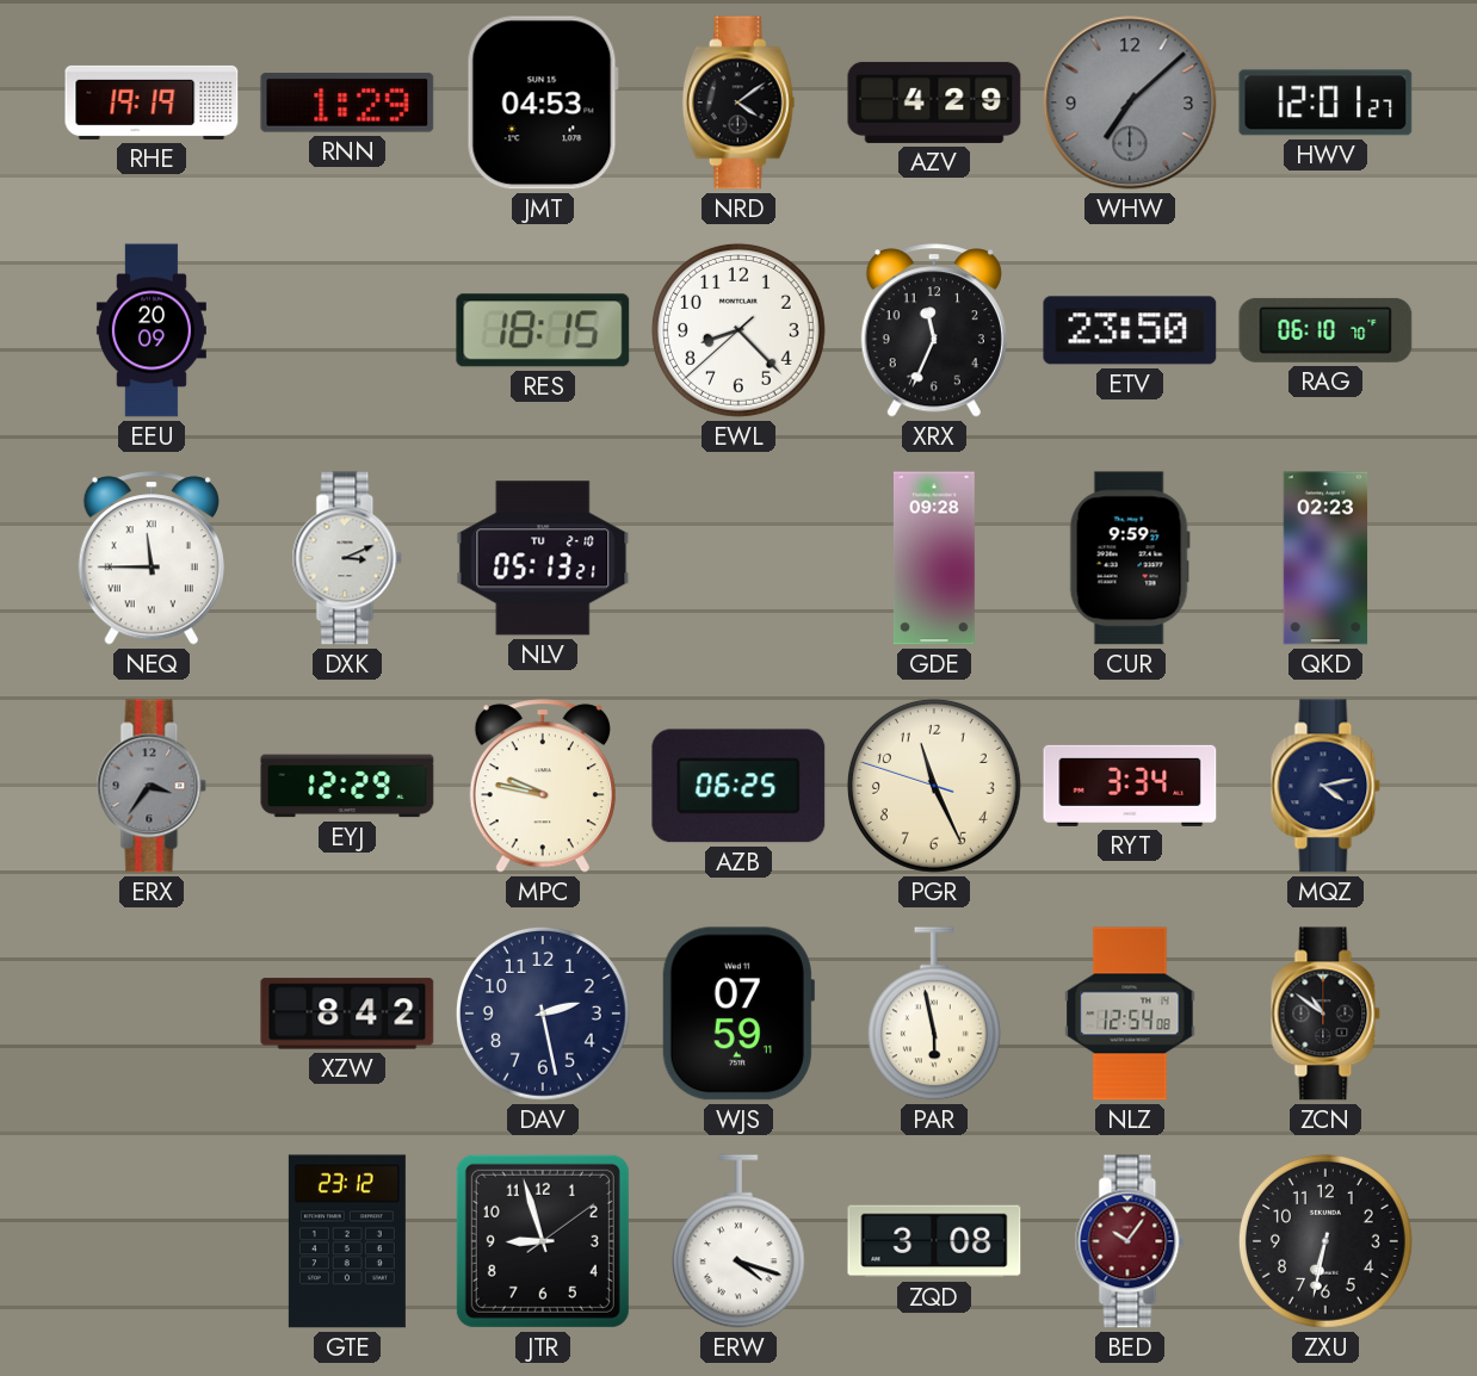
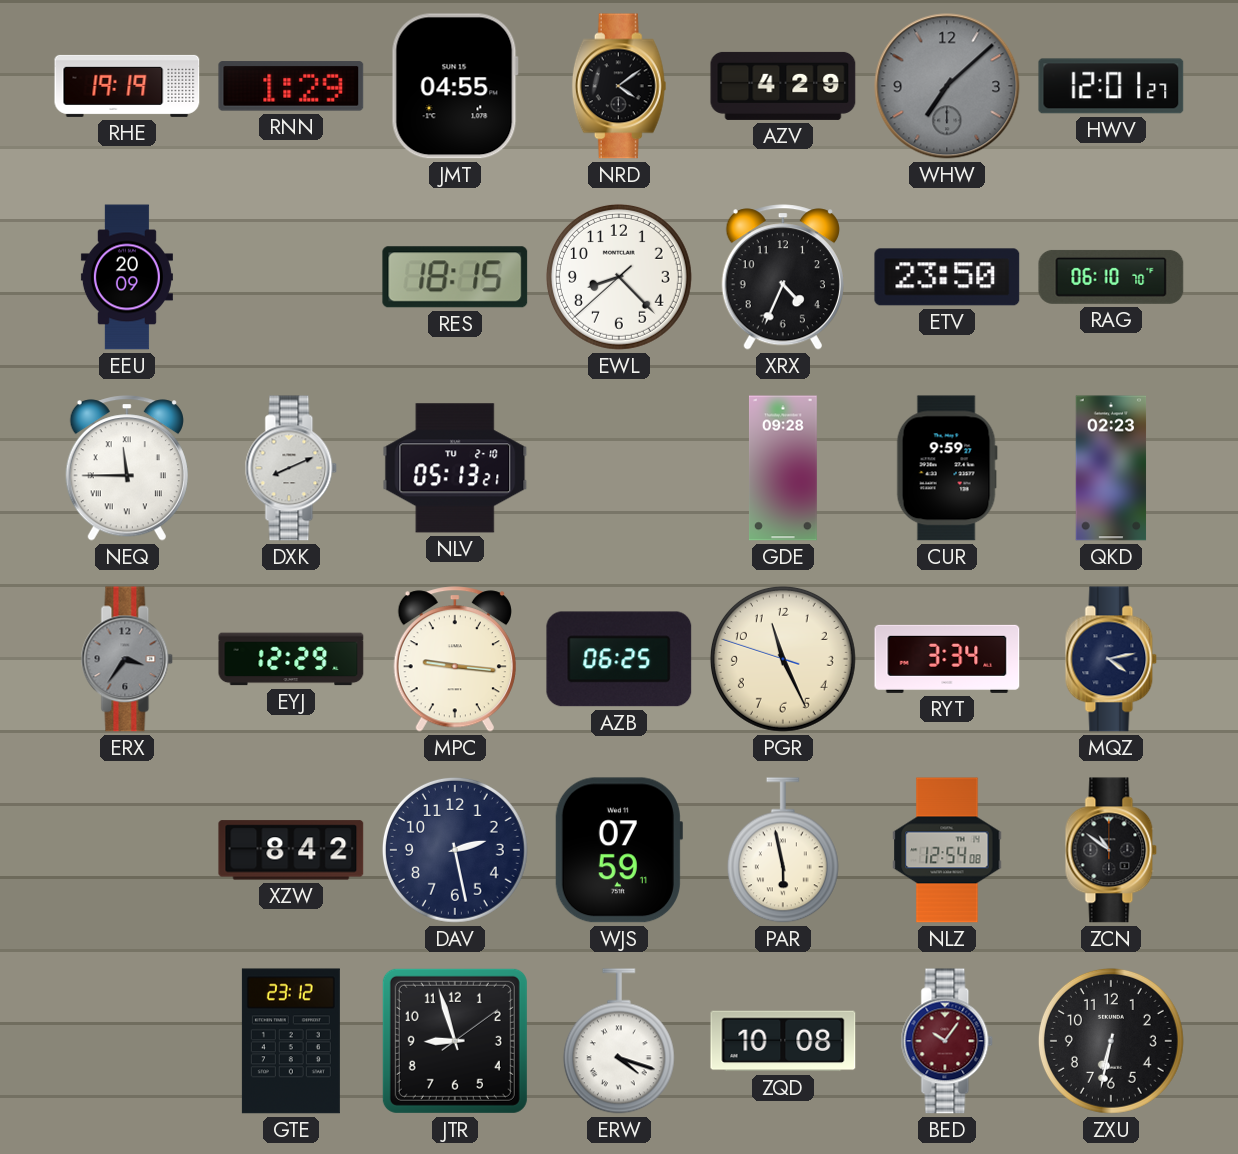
JMT: 04:53 -> 04:55 (455, 86)
XRX: 11:34 -> 4:34 (783, 277)
DXK: 3:11 -> 8:11 (291, 468)
MPC: 9:47 -> 9:16 (455, 659)
ZQD: 3:08 -> 10:08 (783, 1041)
